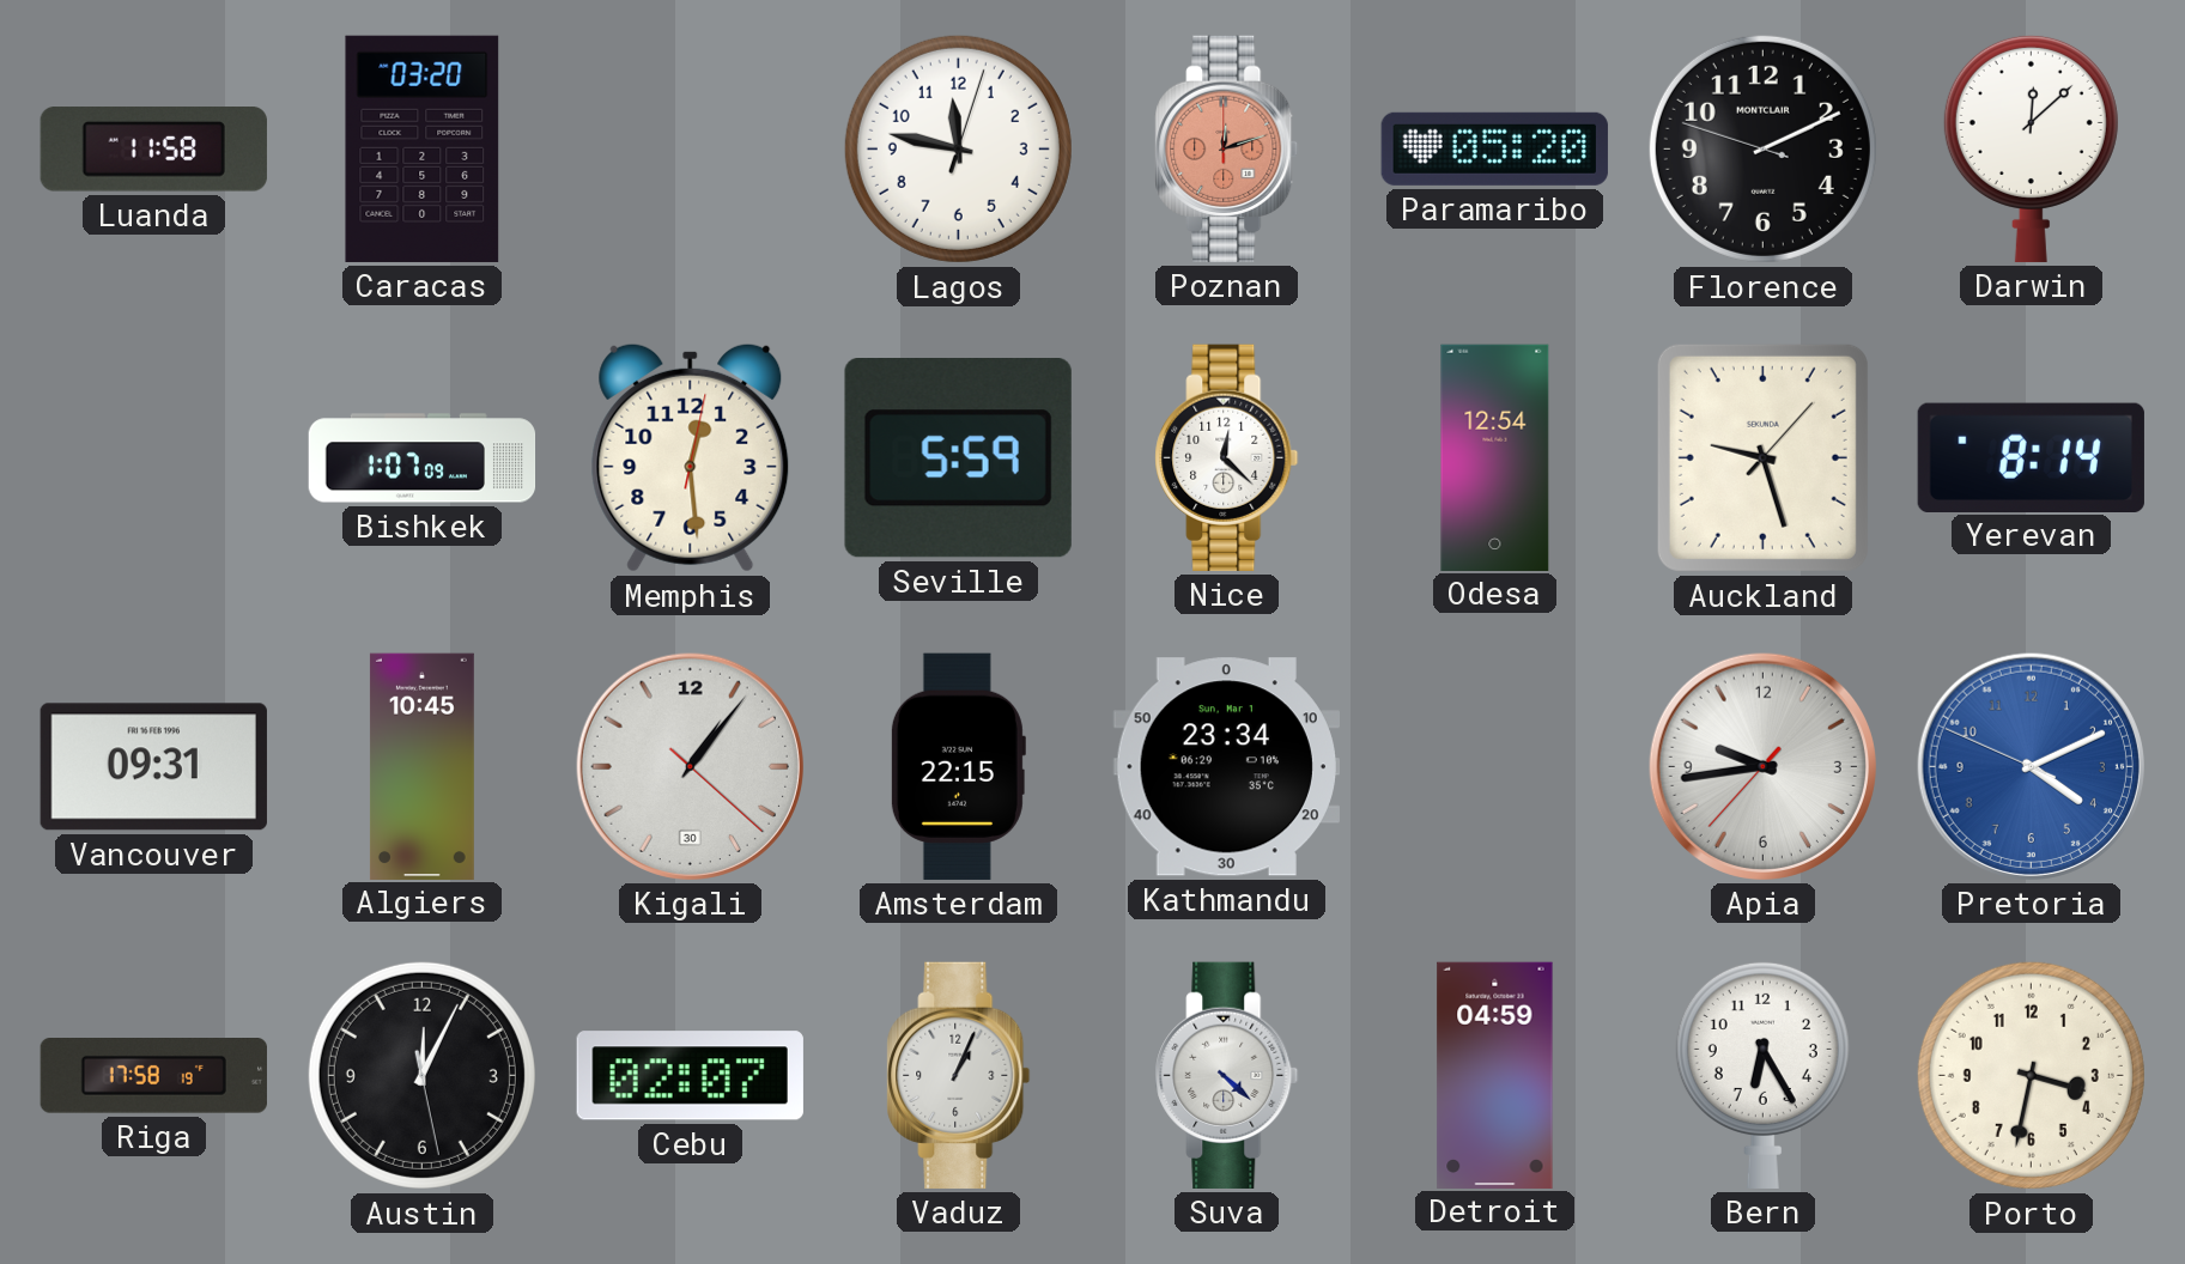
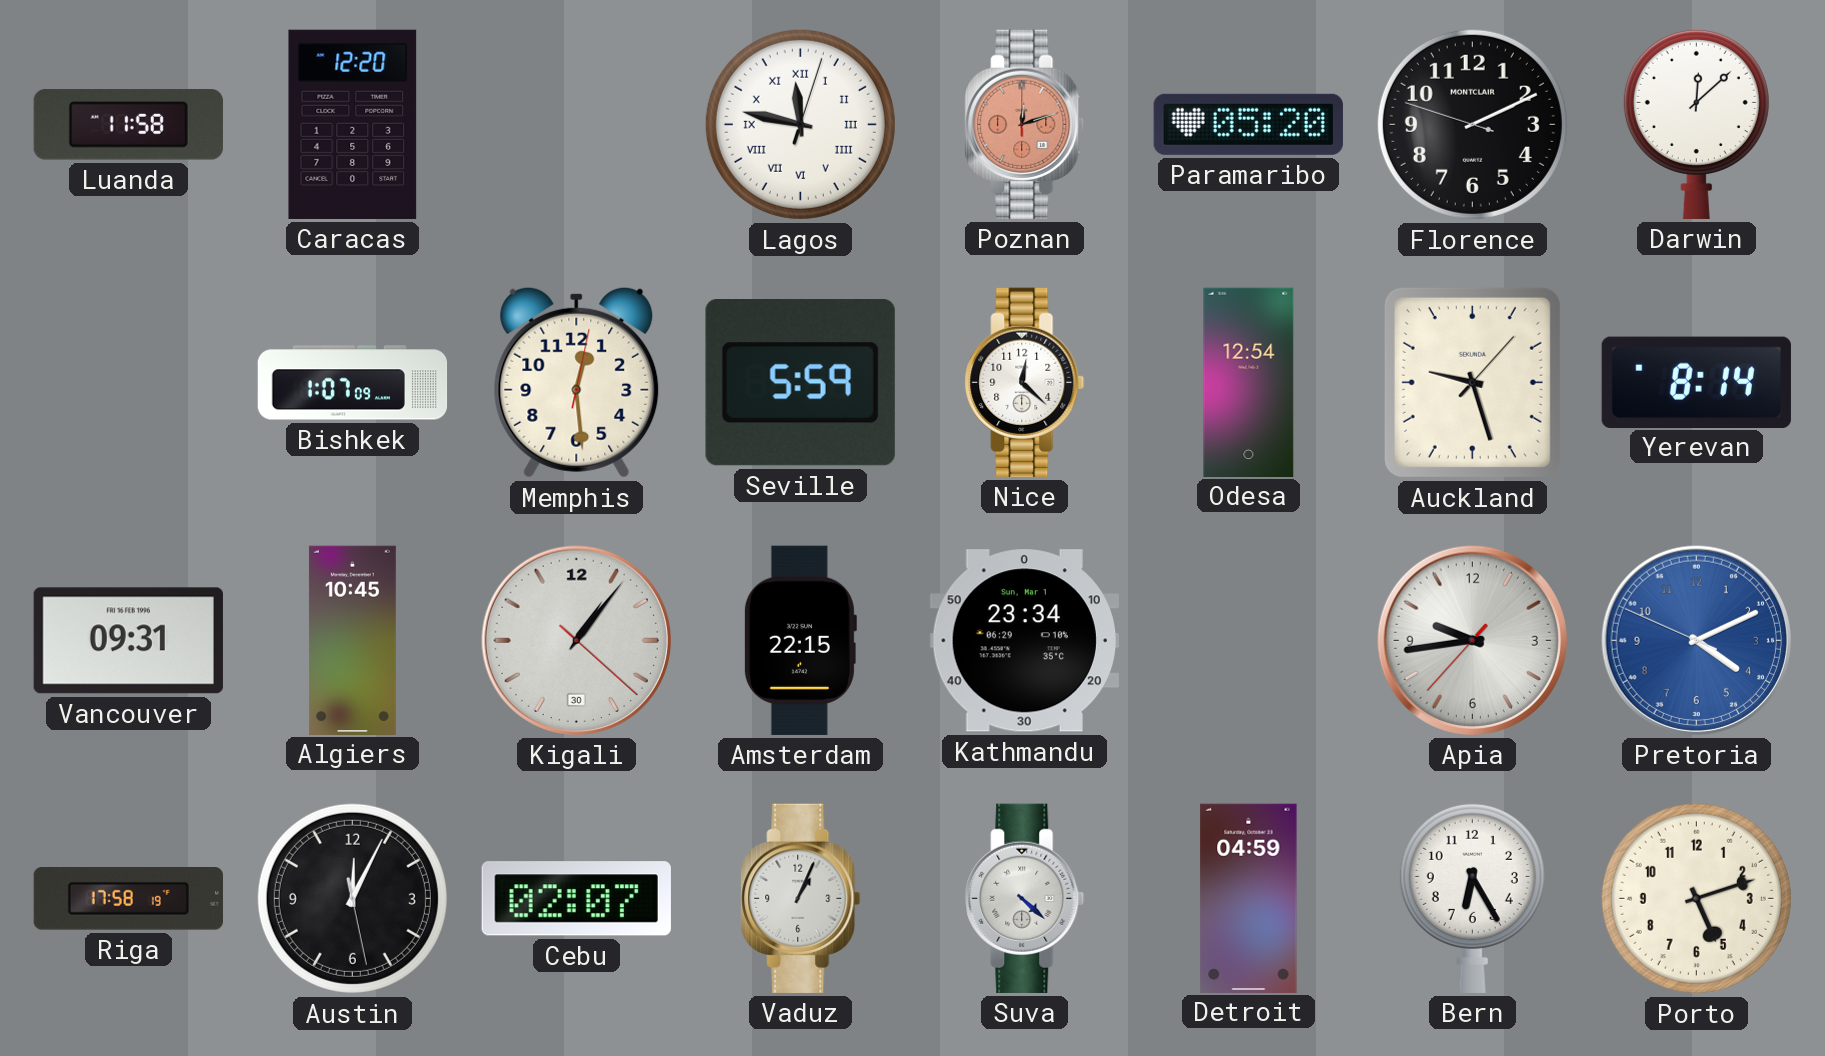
Caracas: 03:20 -> 12:20 (353, 124)
Lagos numerals: Arabic -> Roman (800, 124)
Porto: 3:32 -> 5:12 (1696, 898)
